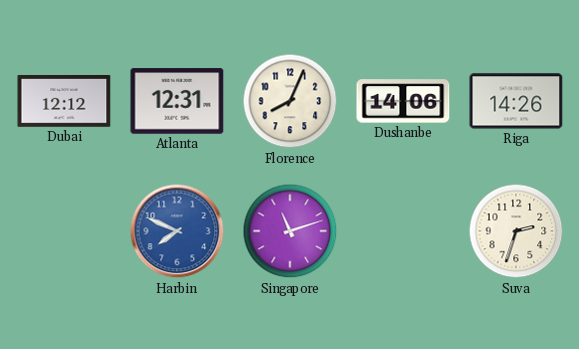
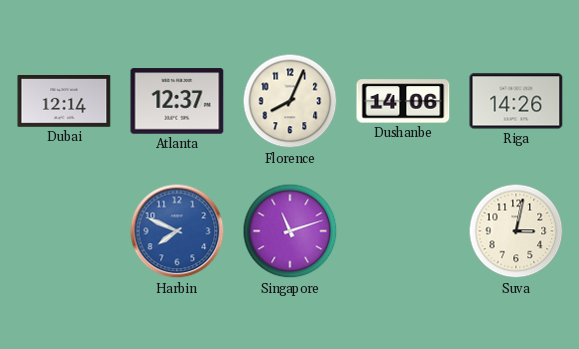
Dubai: 12:12 -> 12:14 (64, 102)
Atlanta: 12:31 -> 12:37 (177, 101)
Suva: 2:33 -> 3:02 (516, 231)
